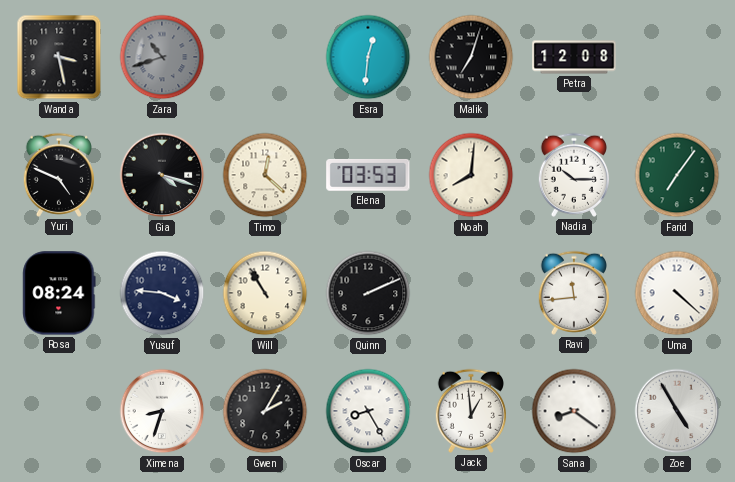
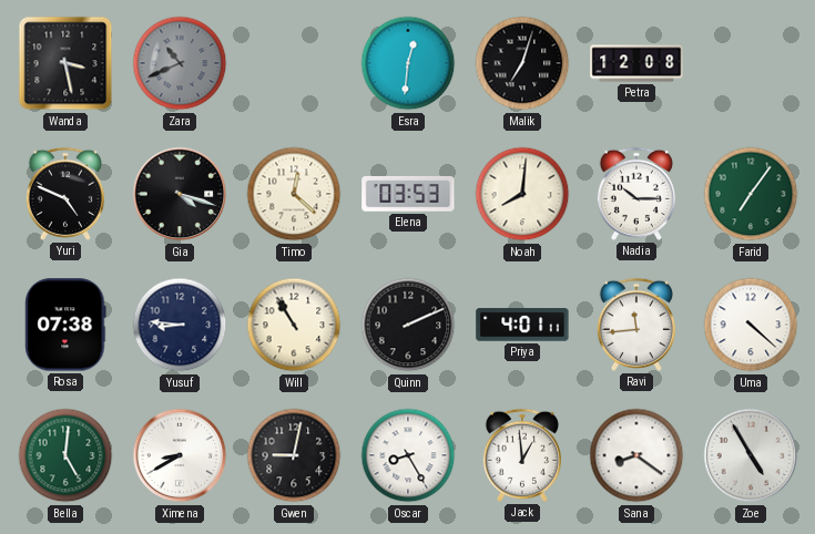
Zara: 10:42 -> 10:41 (180, 63)
Rosa: 08:24 -> 07:38 (65, 325)
Yusuf: 3:46 -> 8:46 (180, 325)
Priya: none -> 4:01 (522, 325)
Bella: none -> 5:01 (65, 455)
Ximena: 8:33 -> 8:40 (180, 455)
Gwen: 2:05 -> 9:02 (294, 455)
